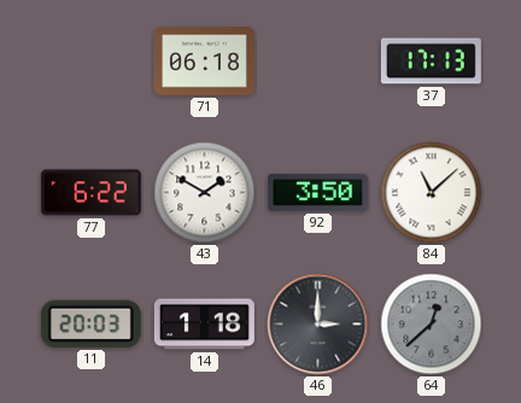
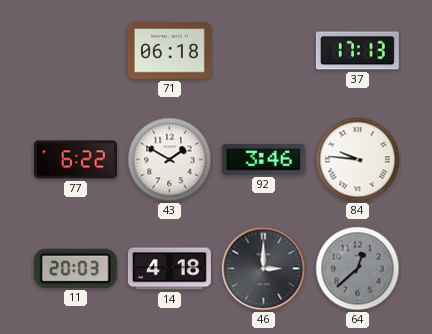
92: 3:50 -> 3:46 (263, 159)
84: 11:08 -> 9:46 (358, 160)
14: 1:18 -> 4:18 (169, 269)
